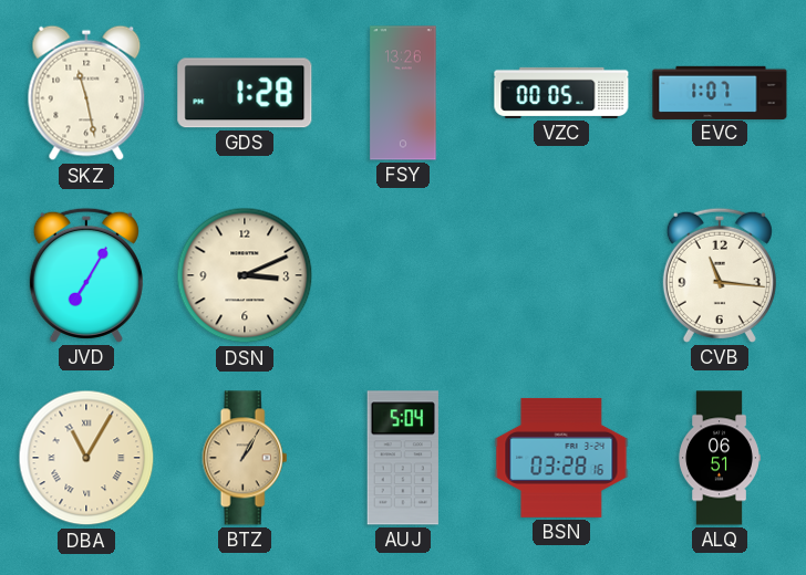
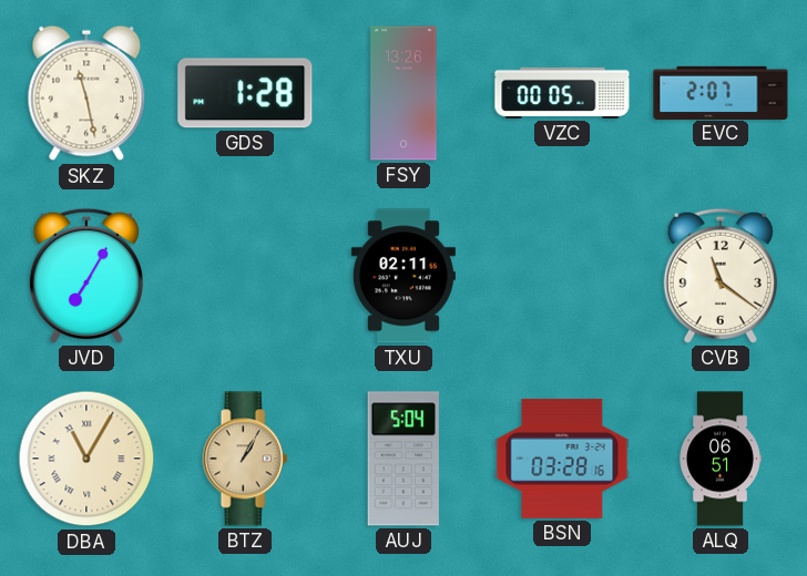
EVC: 1:07 -> 2:07 (721, 92)
DSN: 3:11 -> none (245, 275)
TXU: none -> 02:11 (403, 276)
CVB: 11:16 -> 11:21 (721, 276)
